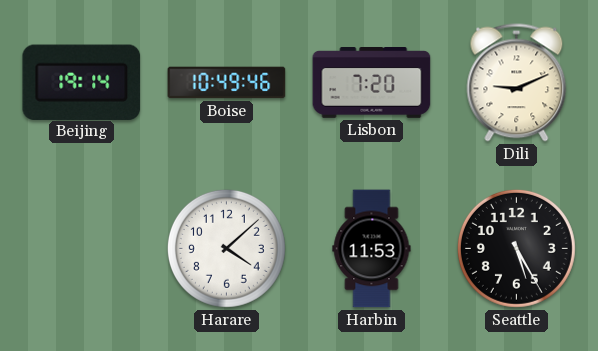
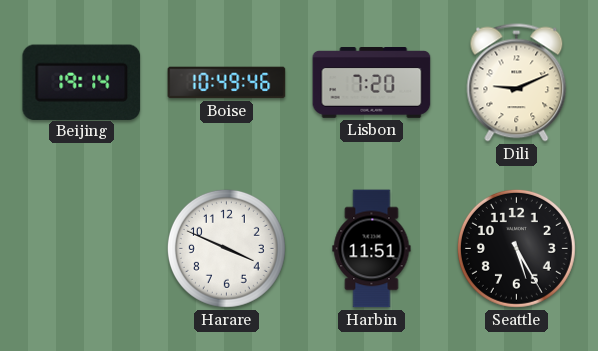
Harare: 4:08 -> 3:49 (226, 248)
Harbin: 11:53 -> 11:51 (372, 249)
